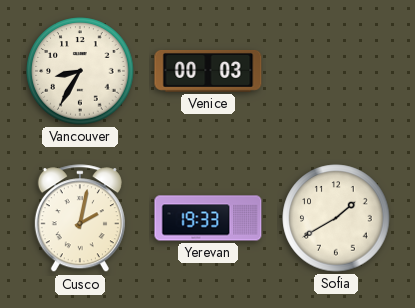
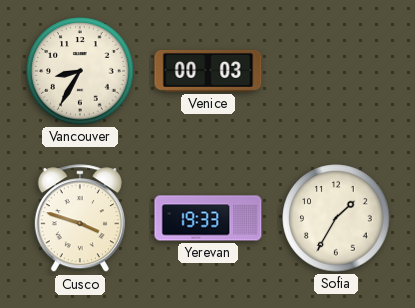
Cusco: 2:02 -> 3:48 (80, 219)
Sofia: 1:40 -> 1:35 (336, 218)
